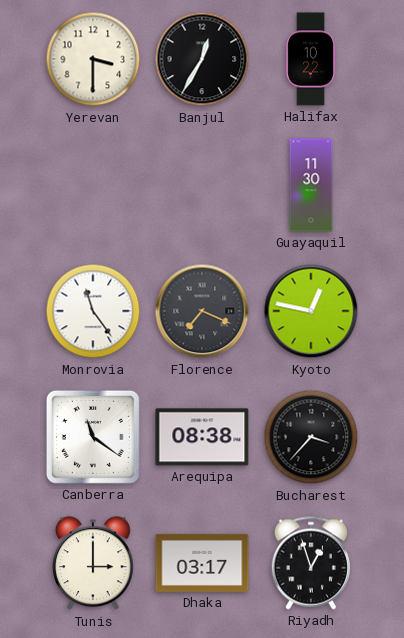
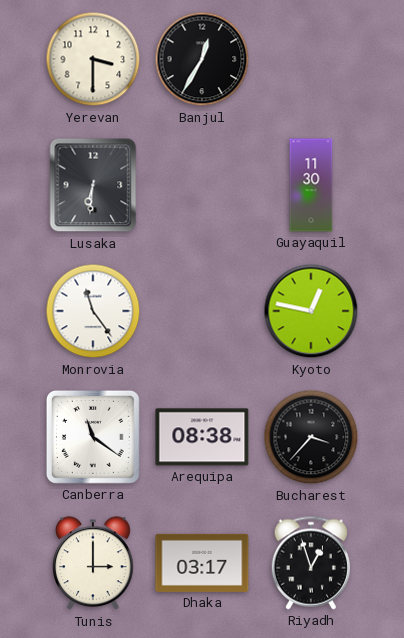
Halifax: 10:22 -> none (311, 59)
Lusaka: none -> 6:31 (93, 185)
Florence: 7:19 -> none (202, 311)
